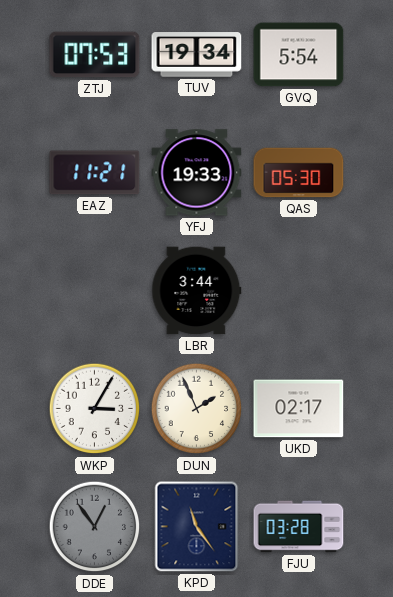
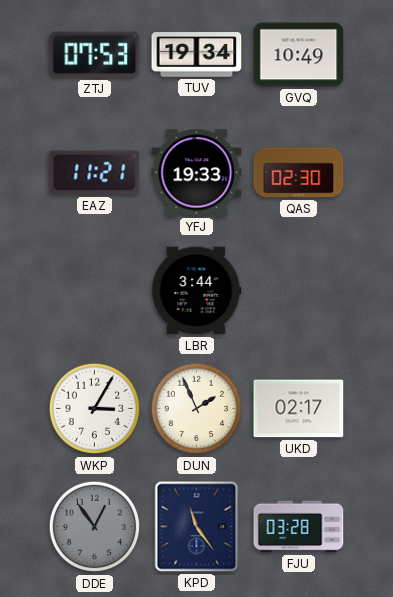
GVQ: 5:54 -> 10:49 (299, 55)
QAS: 05:30 -> 02:30 (299, 173)
